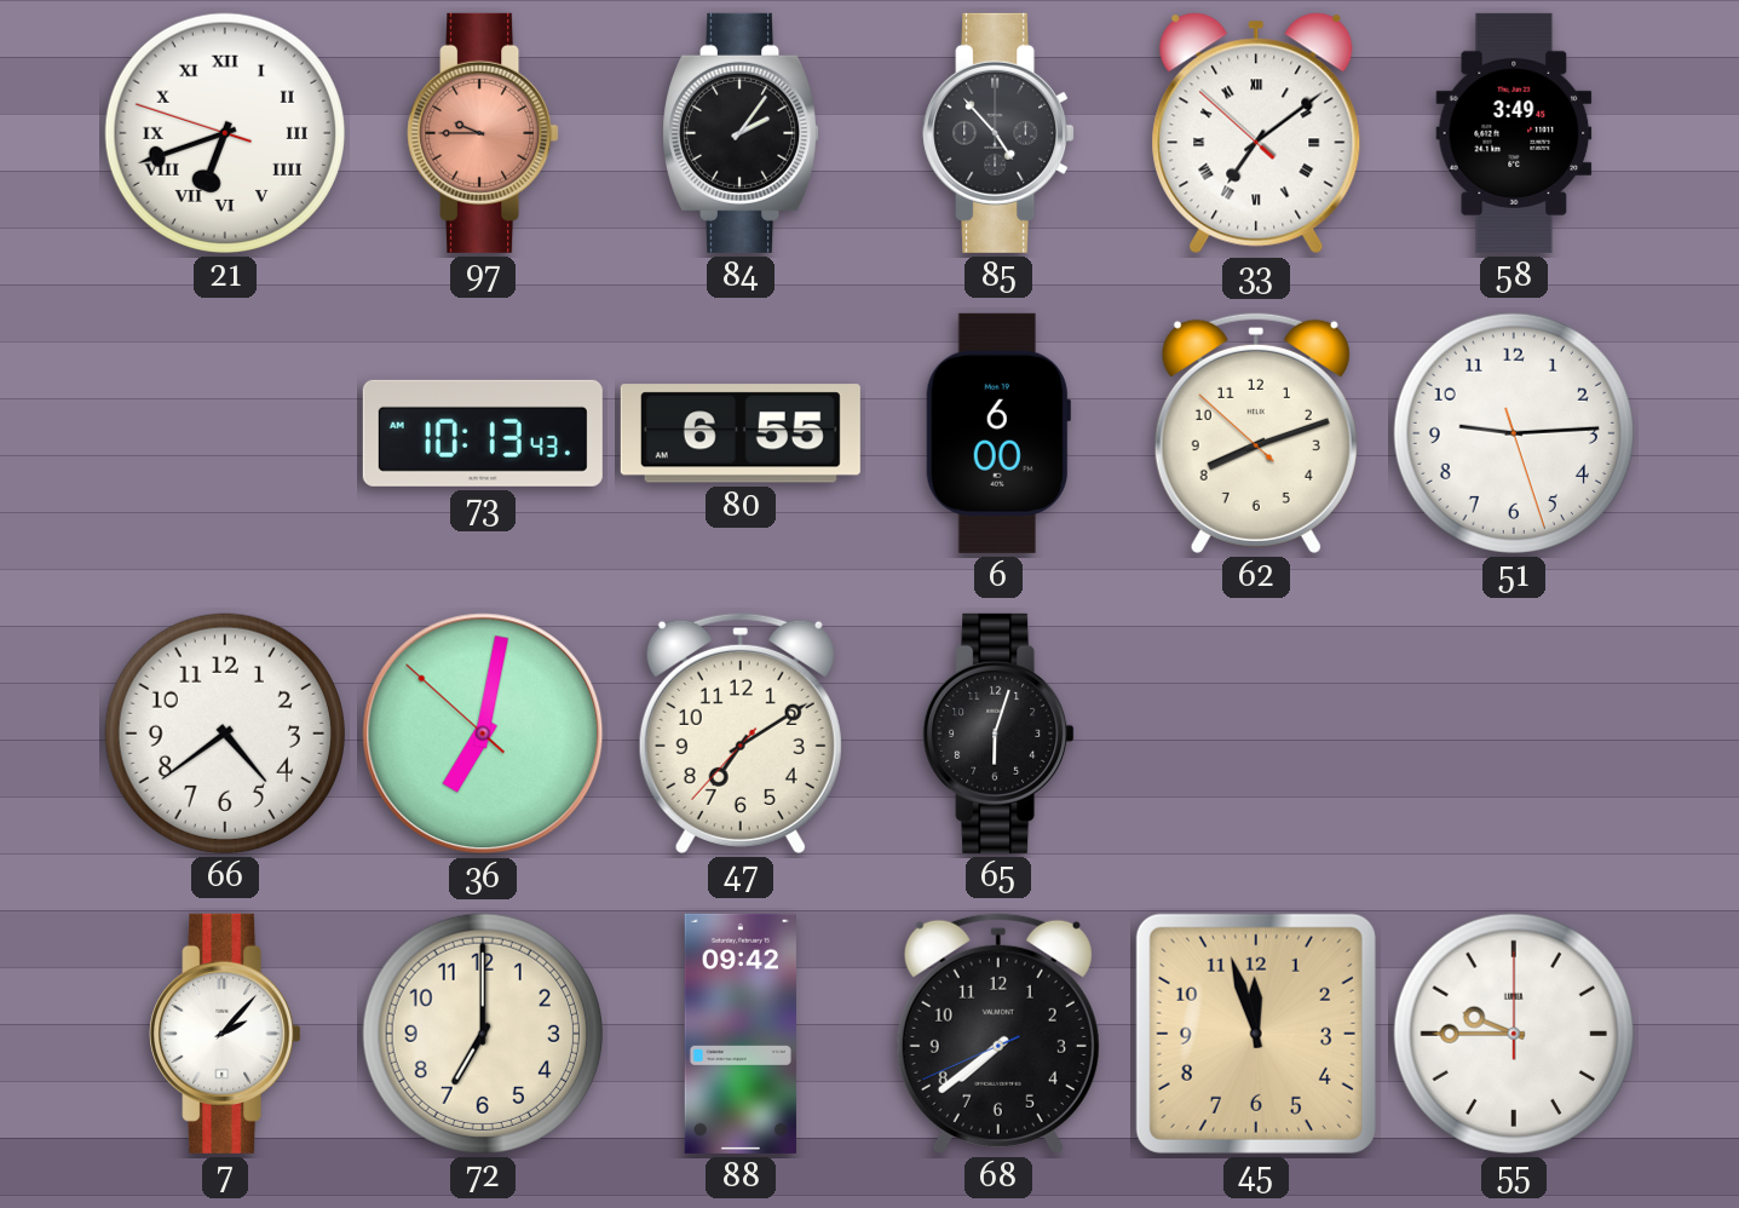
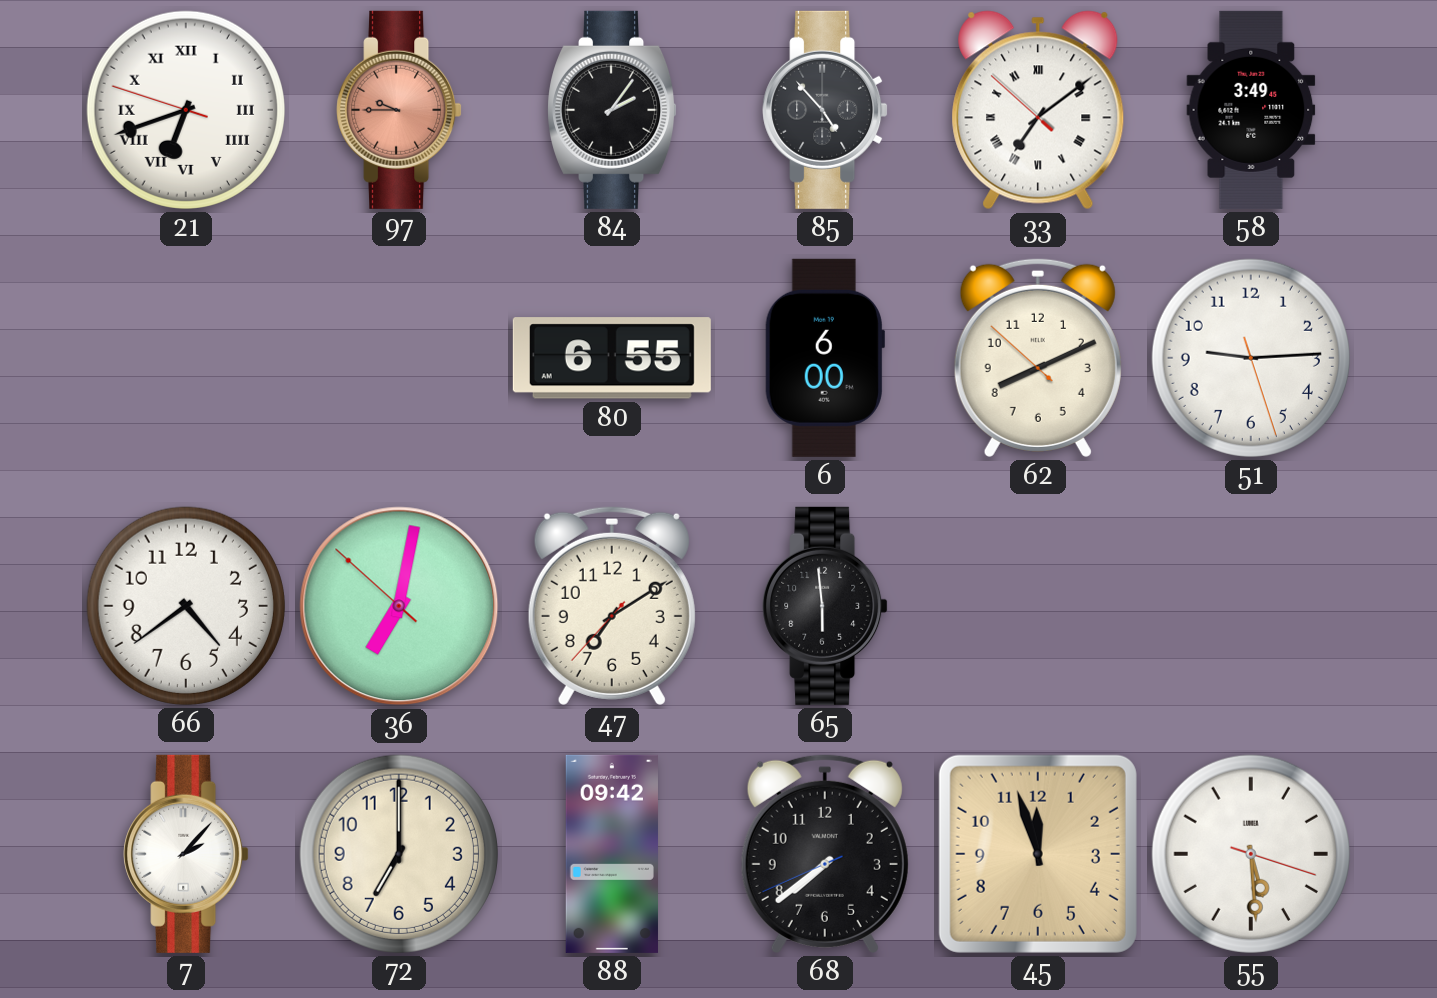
73: 10:13 -> none (483, 433)
62: 8:11 -> 8:10 (1038, 357)
65: 6:03 -> 5:59 (825, 606)
55: 9:45 -> 5:29 (1251, 854)
